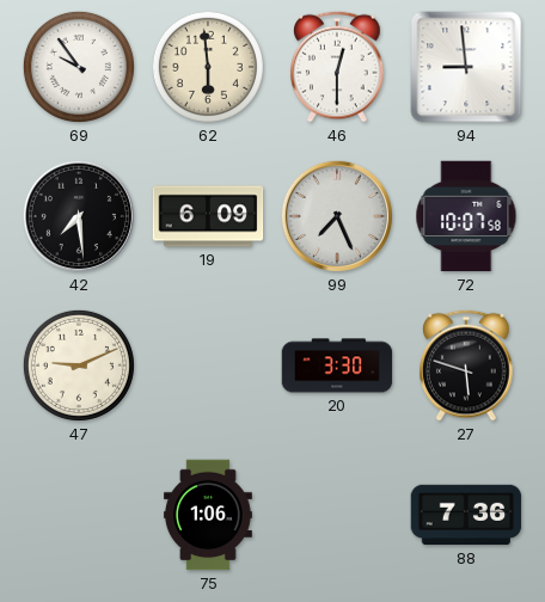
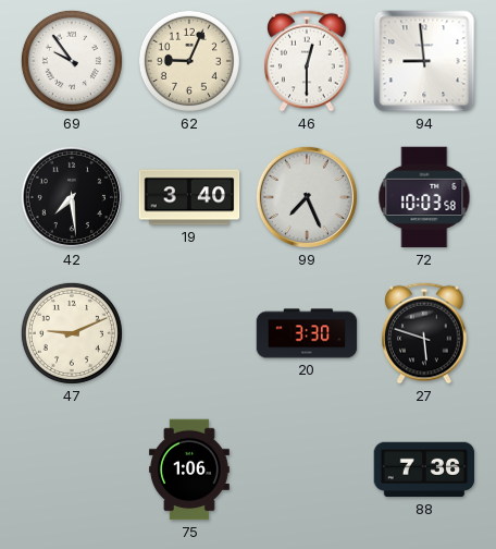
62: 5:59 -> 9:04 (189, 61)
19: 6:09 -> 3:40 (189, 197)
72: 10:07 -> 10:03 (424, 197)
